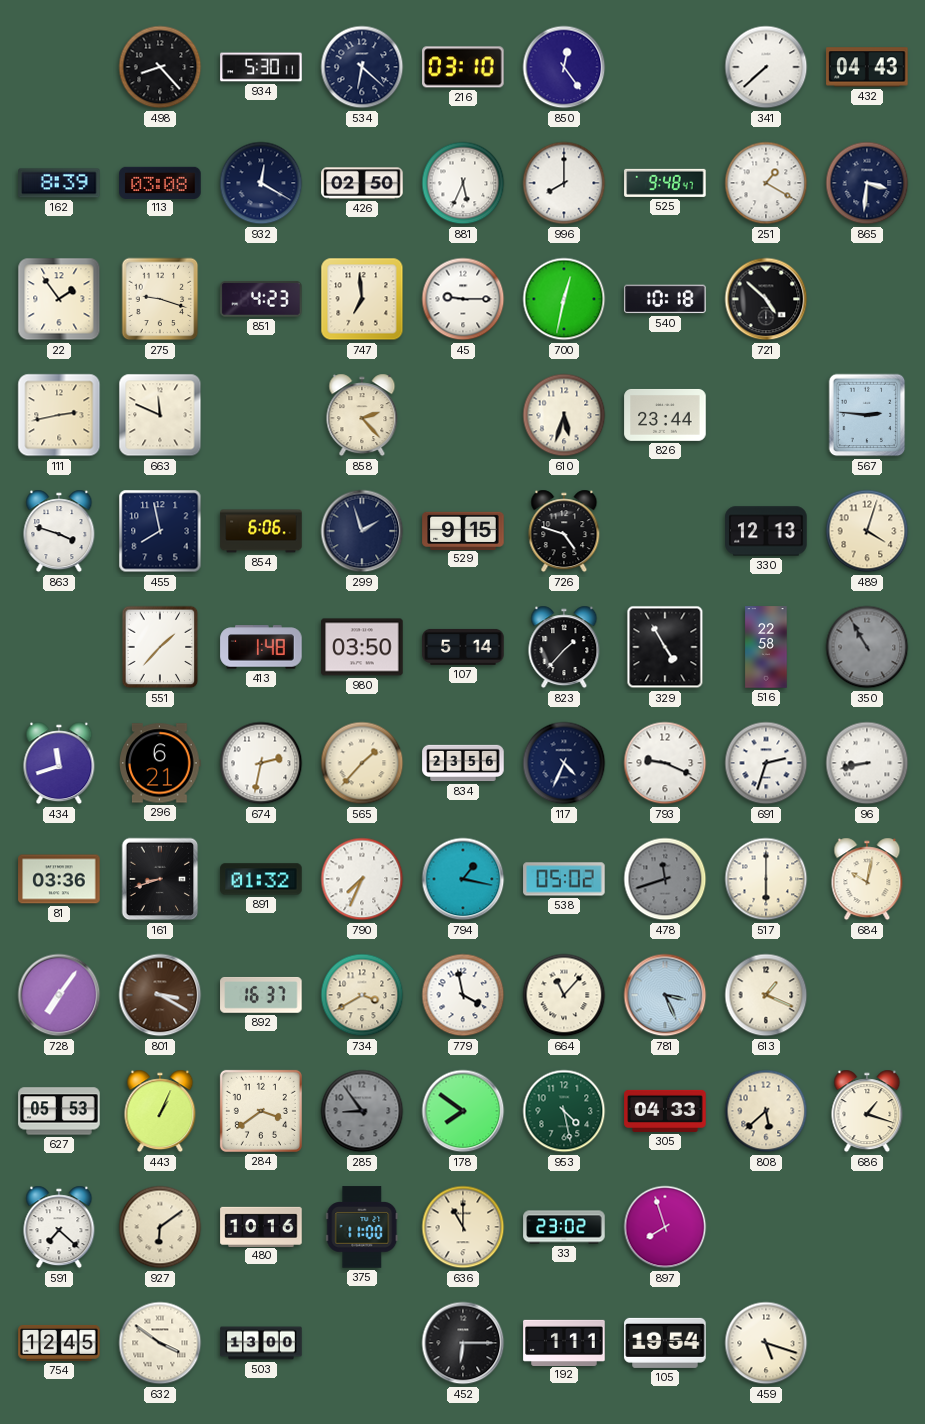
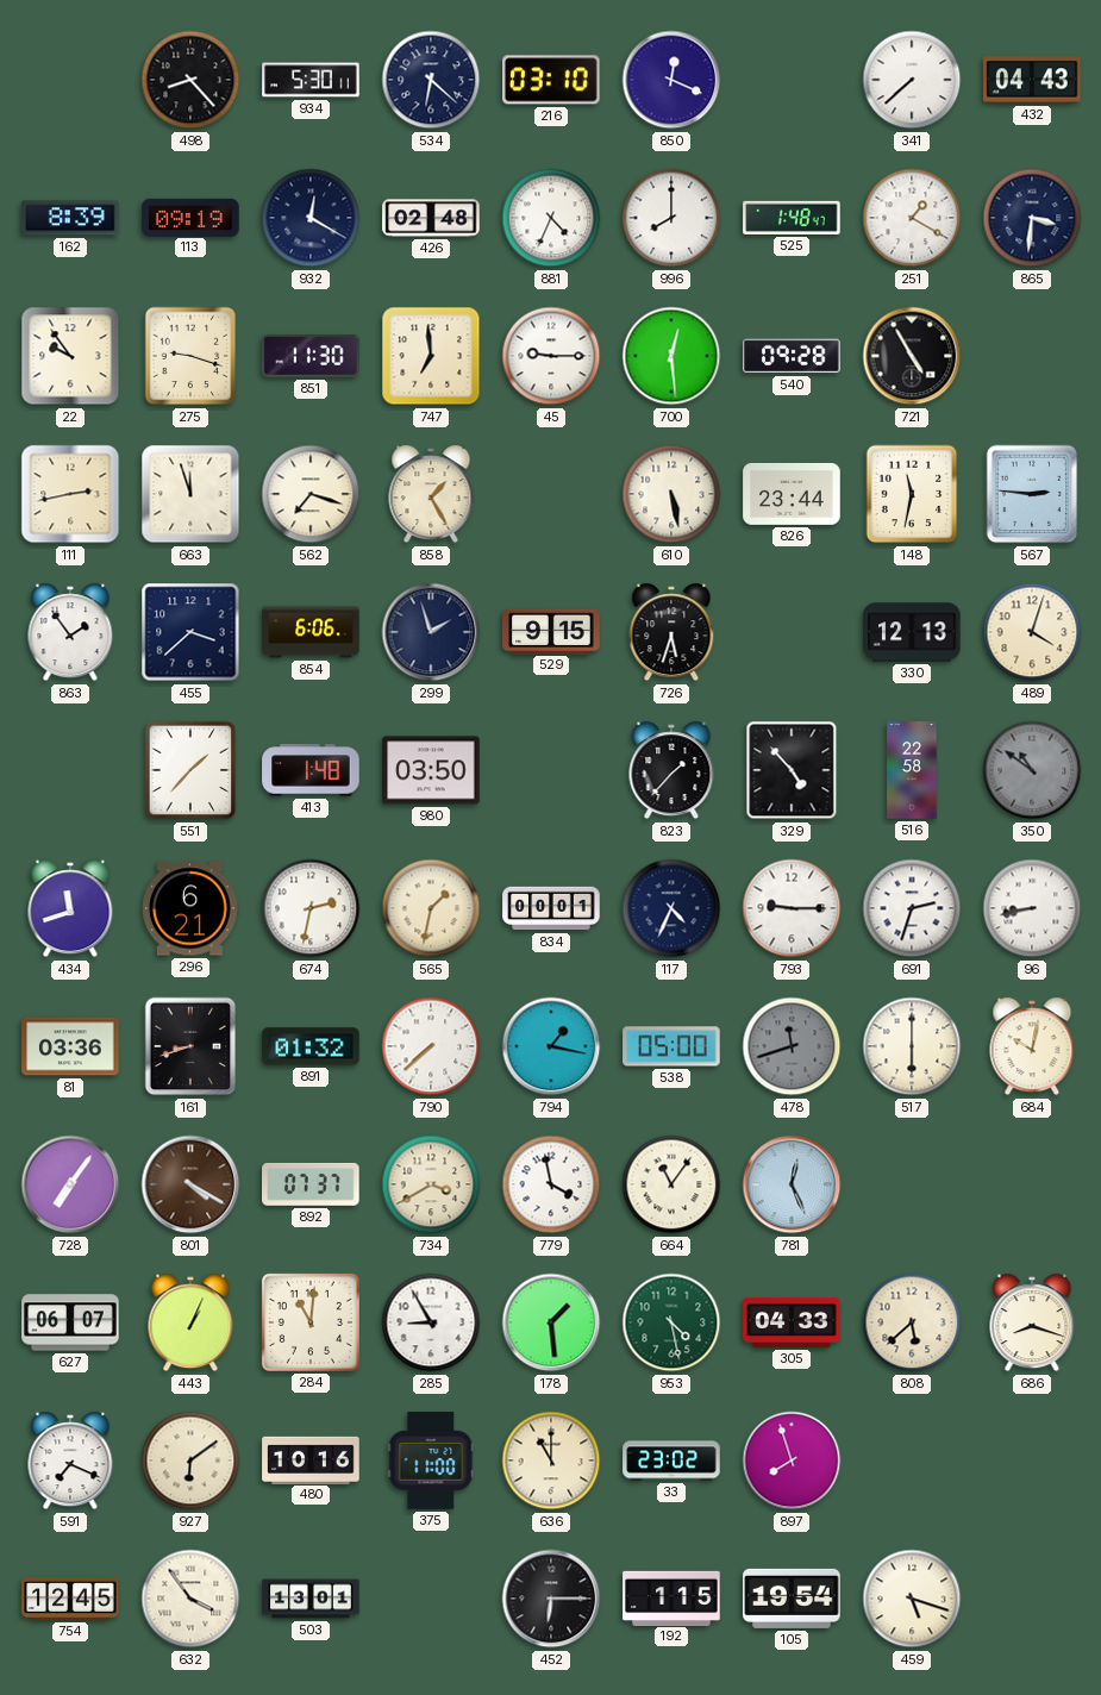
850: 12:24 -> 12:19 (671, 80)
113: 03:08 -> 09:19 (190, 217)
426: 02:50 -> 02:48 (431, 218)
881: 5:34 -> 4:34 (551, 218)
525: 9:48 -> 1:48 (792, 218)
22: 1:54 -> 9:54 (70, 356)
851: 4:23 -> 11:30 (311, 356)
700: 12:32 -> 12:29 (671, 356)
540: 10:18 -> 09:28 (792, 356)
721: 4:52 -> 4:55 (912, 356)
663: 11:49 -> 11:57 (190, 494)
562: none -> 7:18 (311, 494)
858: 2:23 -> 1:25 (431, 494)
610: 5:33 -> 5:28 (671, 494)
148: none -> 11:32 (912, 494)
863: 3:48 -> 1:54 (70, 632)
455: 7:58 -> 3:38 (190, 632)
726: 4:48 -> 5:33 (671, 632)
107: 5:14 -> none (463, 647)
329: 4:55 -> 4:53 (792, 770)
350: 10:55 -> 10:51 (1032, 770)
565: 1:37 -> 1:32 (431, 908)
834: 23:56 -> 00:01 (551, 908)
793: 9:19 -> 9:15 (792, 908)
790: 7:34 -> 7:38 (431, 1046)
538: 05:02 -> 05:00 (671, 1046)
801: 3:20 -> 4:20 (190, 1184)
892: 16:37 -> 07:37 (311, 1184)
664: 11:07 -> 11:06 (671, 1184)
781: 3:26 -> 12:26 (792, 1184)
613: 1:19 -> none (766, 995)
627: 05:53 -> 06:07 (70, 1322)
284: 3:39 -> 11:01 (311, 1322)
285: 8:54 -> 8:55 (431, 1322)
285 dial: grey -> white (431, 1322)
178: 7:51 -> 1:29 (551, 1322)
686: 1:18 -> 8:18 (1032, 1322)
591: 7:22 -> 7:19 (70, 1461)
632: 3:51 -> 3:54 (190, 1599)
503: 13:00 -> 13:01 (311, 1599)
192: 1:11 -> 1:15 (671, 1597)
